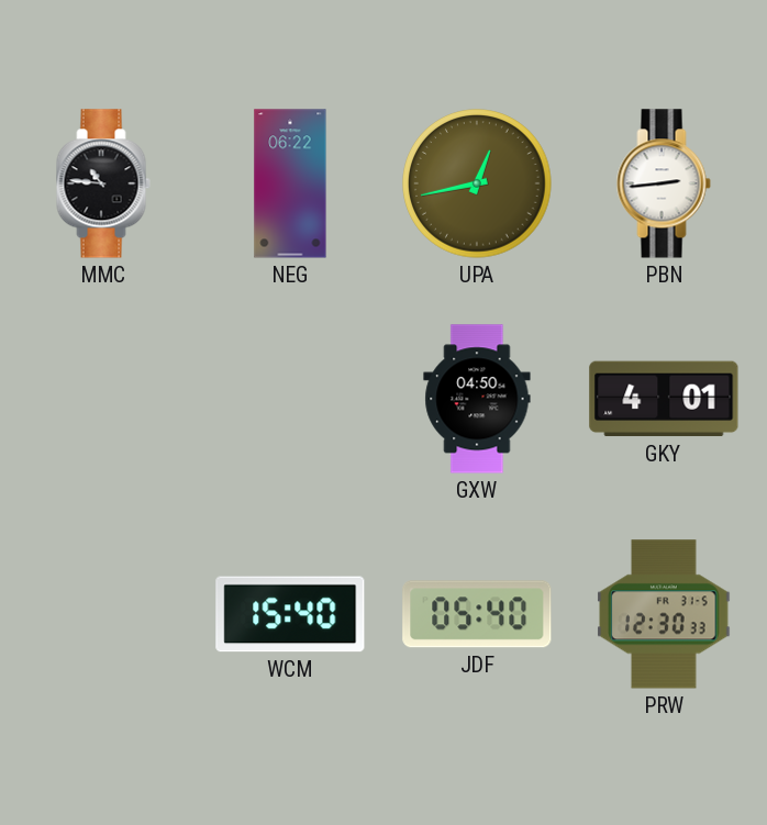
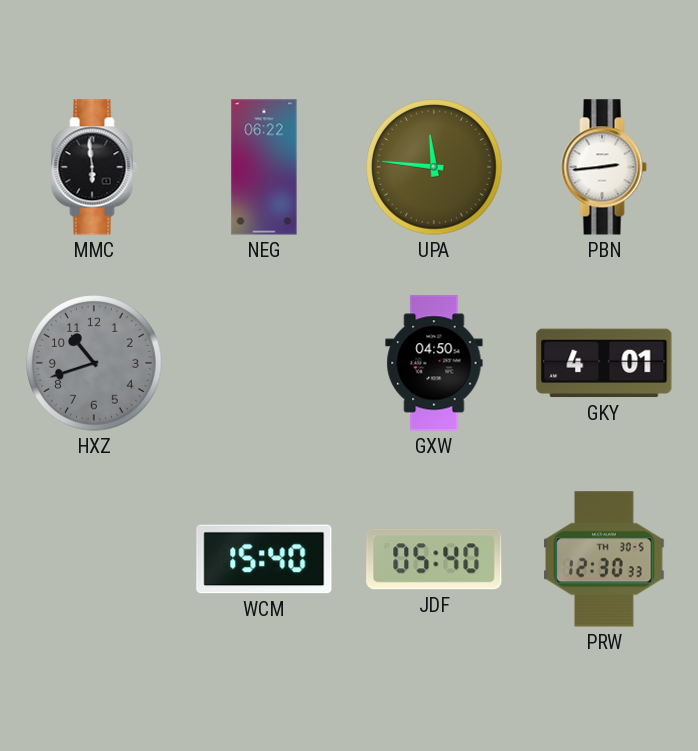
MMC: 10:46 -> 5:59 (94, 167)
UPA: 12:43 -> 11:46 (434, 167)
HXZ: none -> 10:42 (94, 363)
PRW date: FR 31-5 -> TH 30-5 (604, 559)
